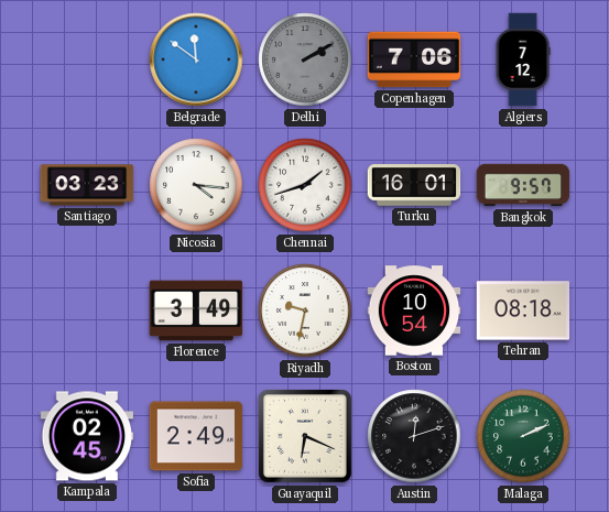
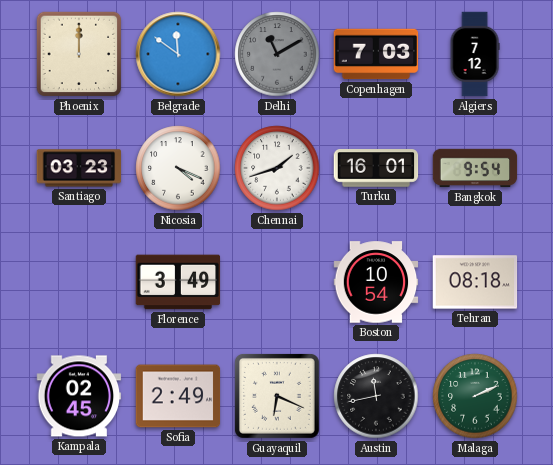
Phoenix: none -> 12:00 (79, 54)
Delhi: 2:10 -> 11:10 (277, 54)
Copenhagen: 7:06 -> 7:03 (376, 54)
Nicosia: 4:16 -> 4:19 (178, 168)
Bangkok: 9:57 -> 9:54 (475, 168)
Riyadh: 9:32 -> none (305, 311)
Austin: 12:12 -> 11:43 (376, 396)
